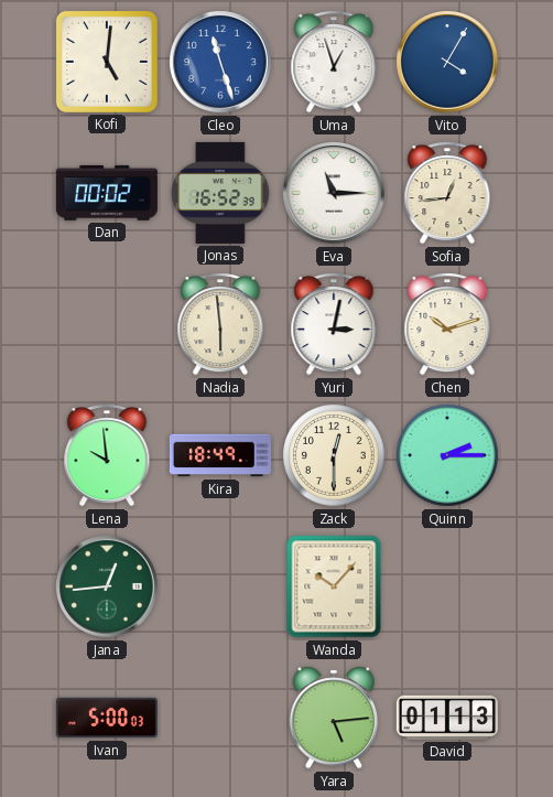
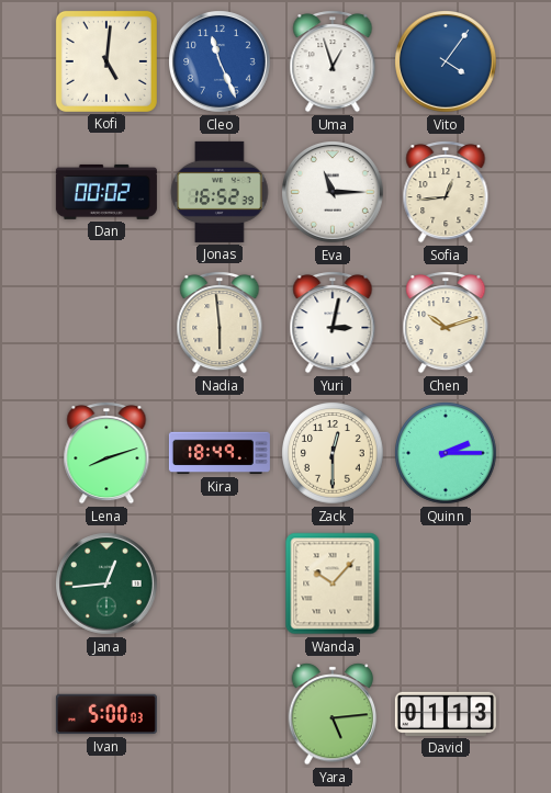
Cleo: 11:27 -> 11:26 (221, 63)
Vito: 4:05 -> 4:06 (447, 63)
Lena: 9:59 -> 8:12 (106, 453)
